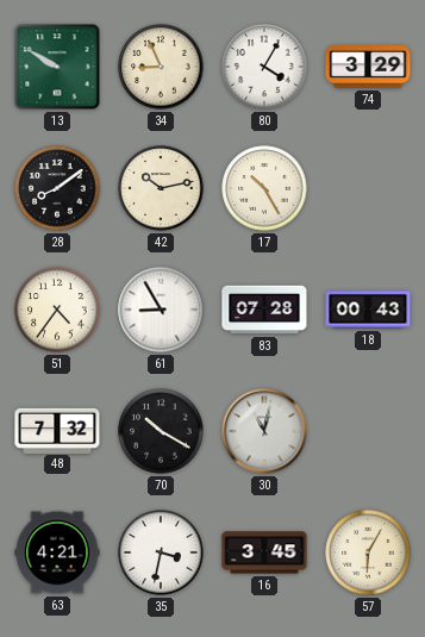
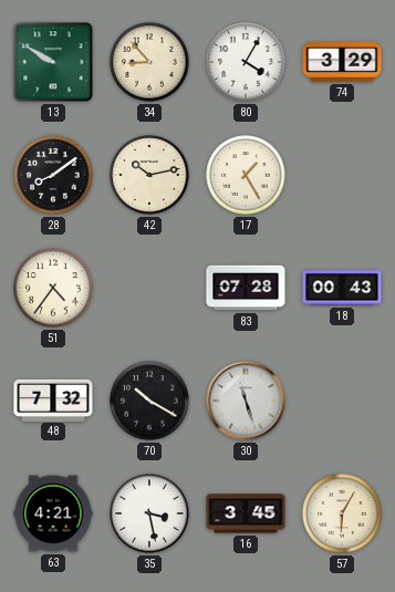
34: 8:56 -> 8:53 (149, 62)
17: 10:25 -> 1:25 (246, 175)
61: 8:55 -> none (161, 310)
30: 11:02 -> 11:27 (246, 401)
35: 3:32 -> 3:28 (149, 513)
